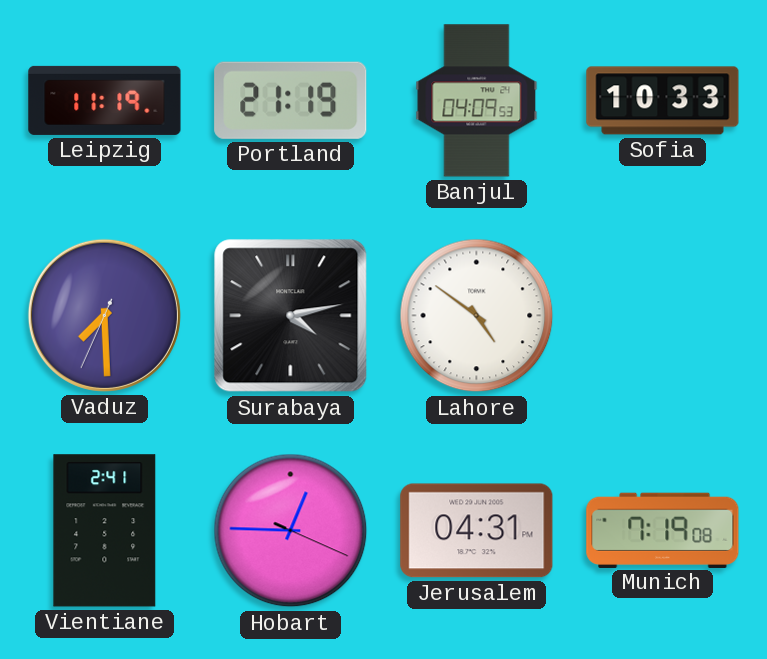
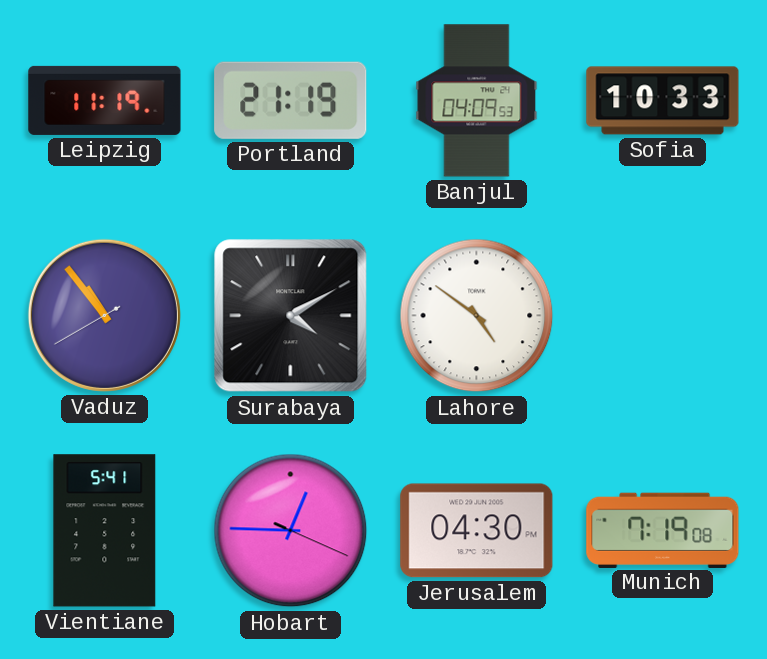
Vaduz: 7:29 -> 10:53 (104, 315)
Surabaya: 4:13 -> 4:10 (291, 316)
Vientiane: 2:41 -> 5:41 (105, 531)
Jerusalem: 04:31 -> 04:30 (477, 531)
